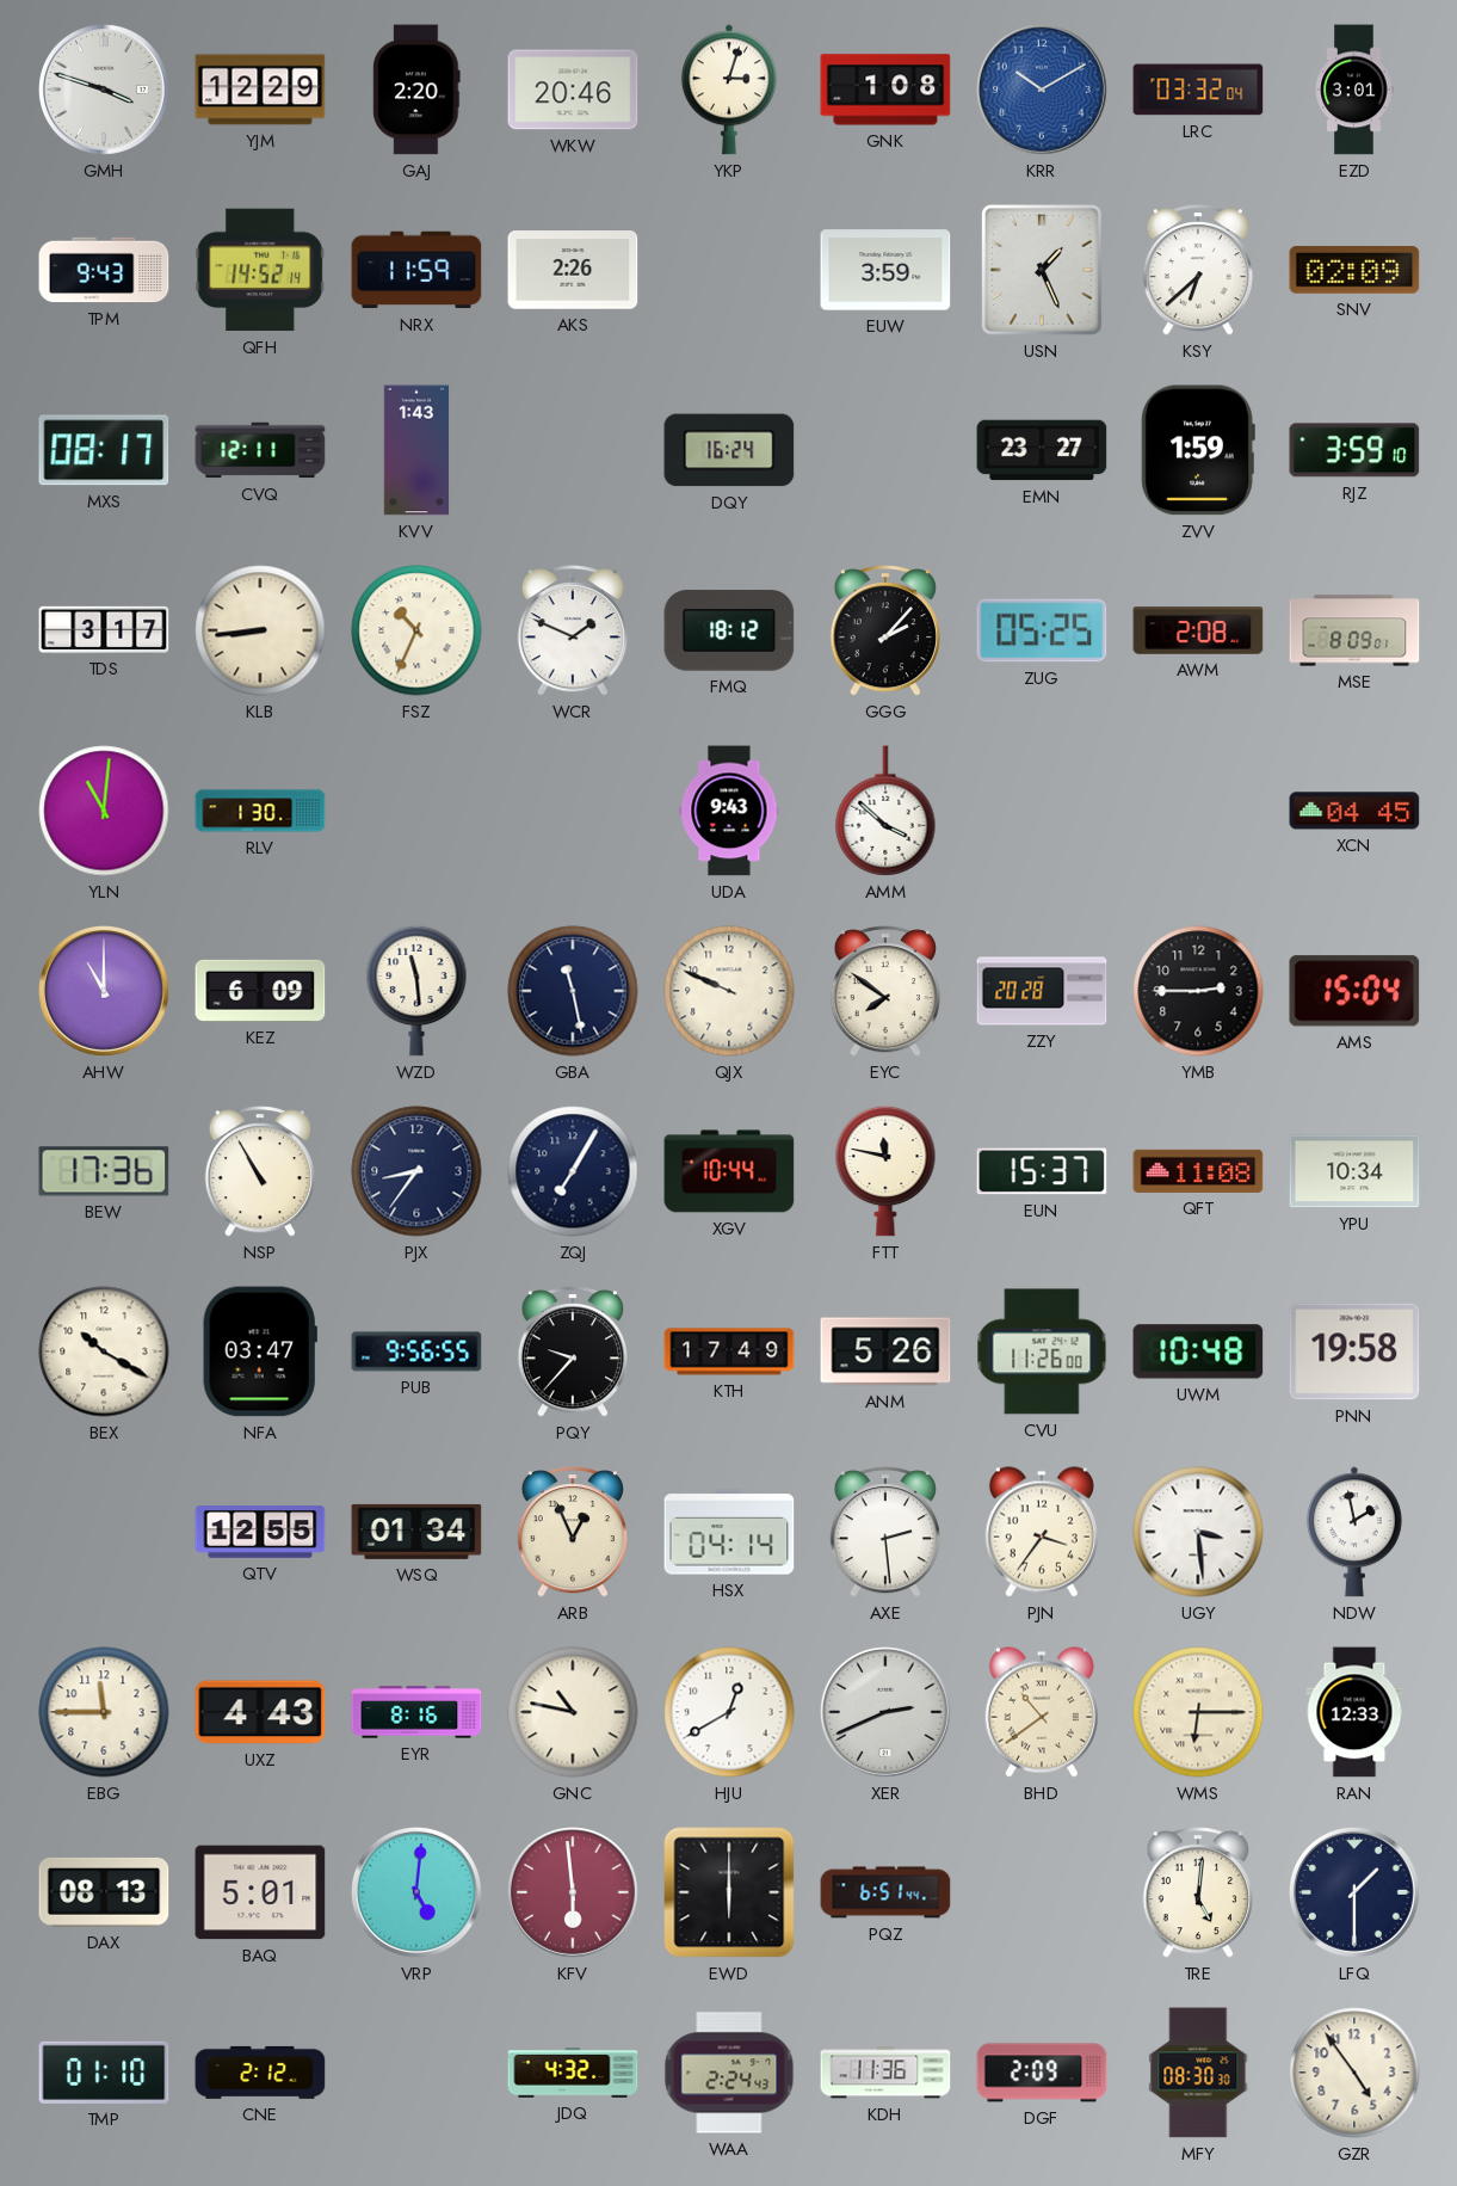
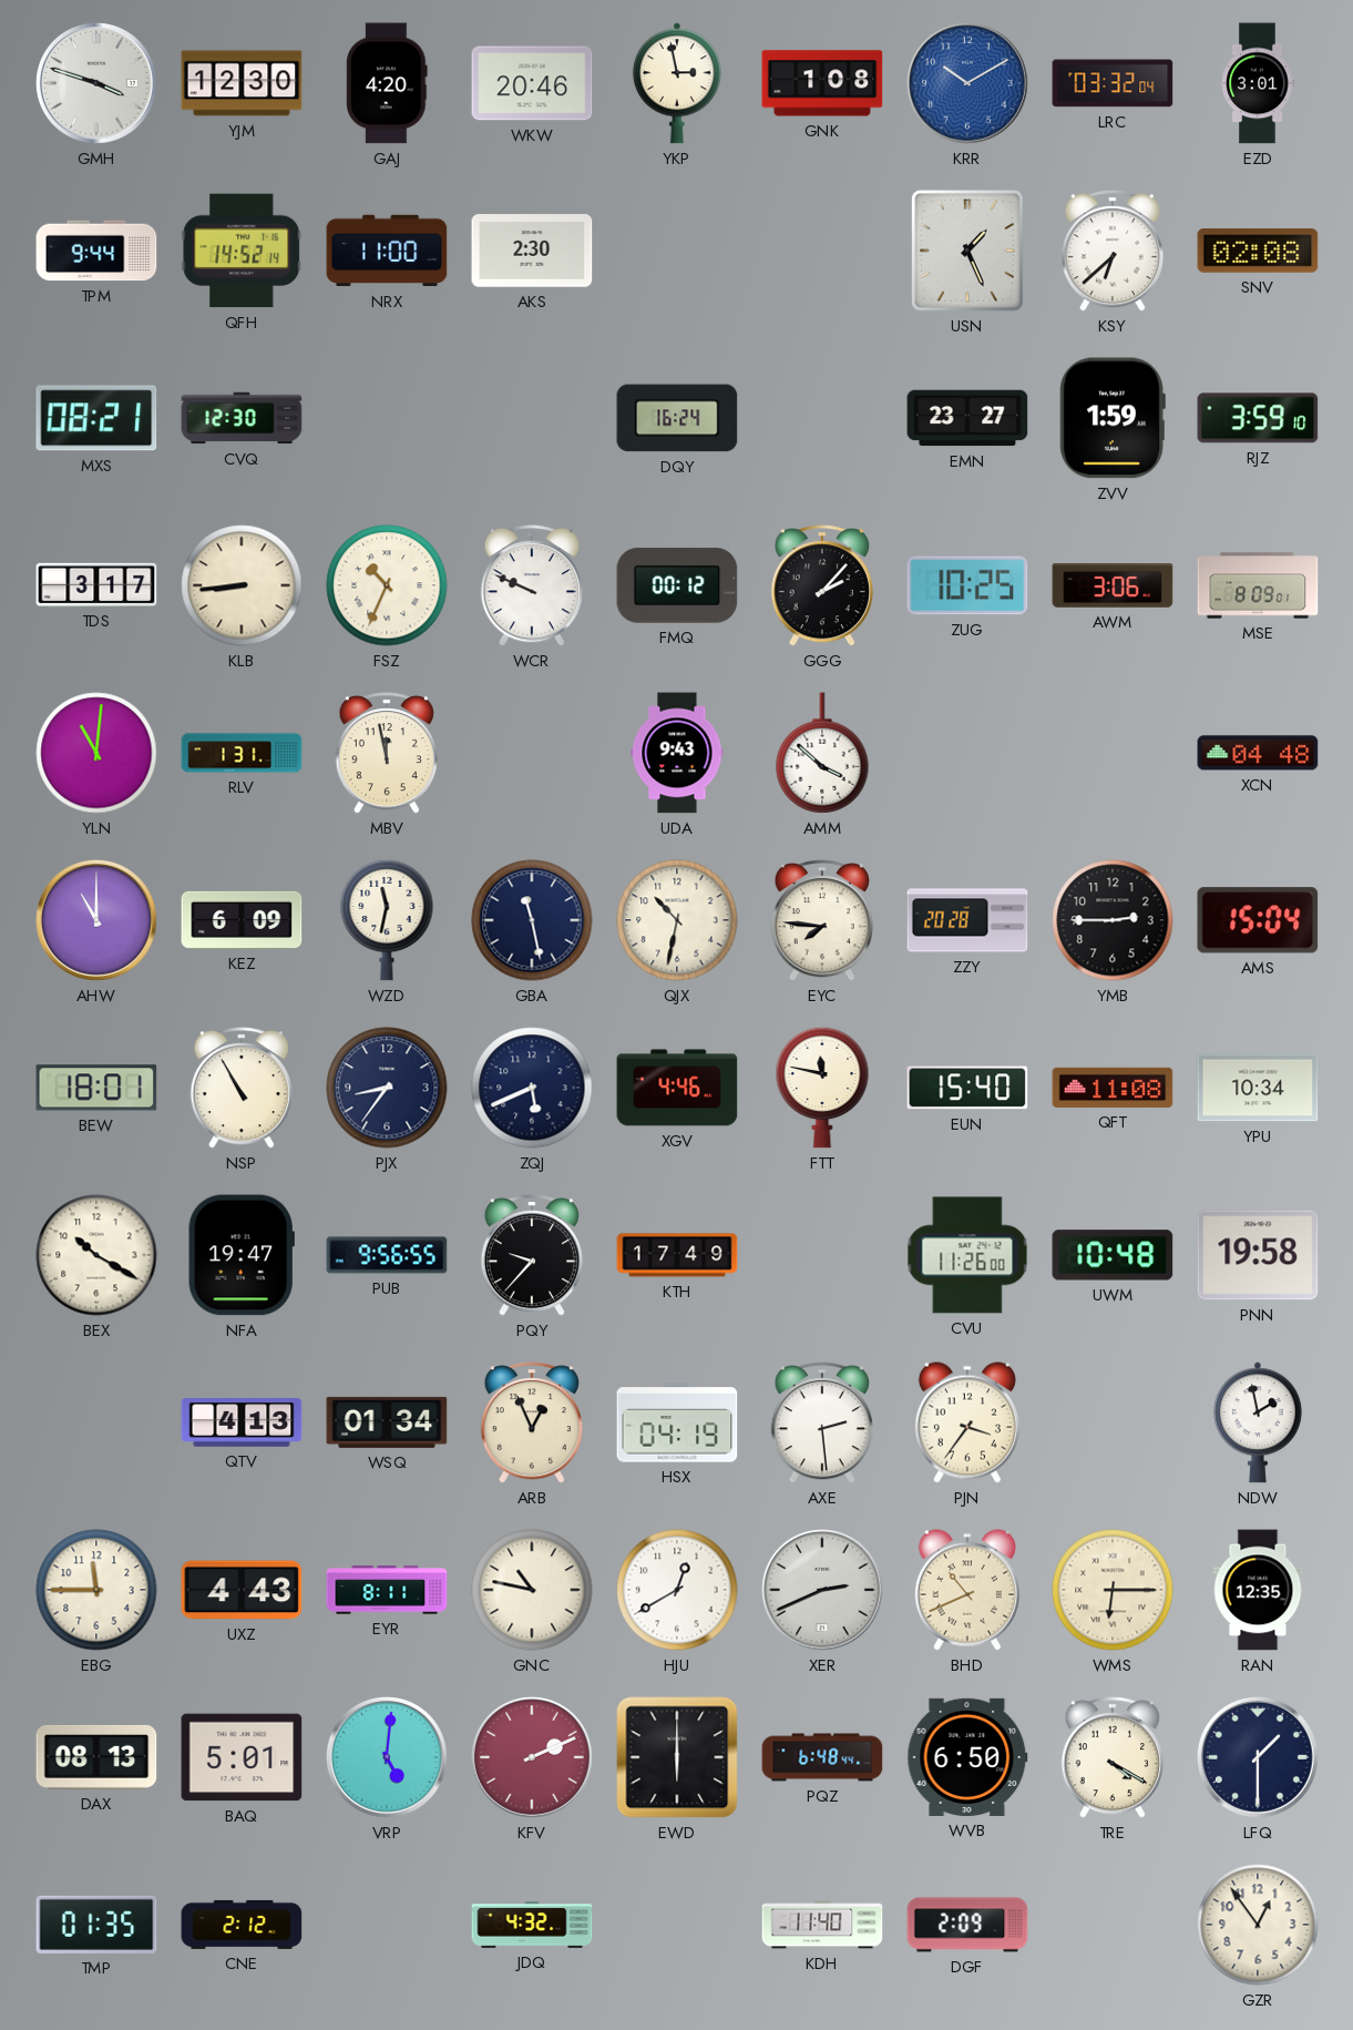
YJM: 12:29 -> 12:30 (242, 83)
GAJ: 2:20 -> 4:20 (387, 83)
YKP: 3:03 -> 2:58 (677, 83)
TPM: 9:43 -> 9:44 (96, 251)
NRX: 11:59 -> 11:00 (387, 251)
AKS: 2:26 -> 2:30 (532, 251)
EUW: 3:59 -> none (885, 270)
SNV: 02:09 -> 02:08 (1258, 251)
MXS: 08:17 -> 08:21 (96, 418)
CVQ: 12:11 -> 12:30 (242, 418)
KVV: 1:43 -> none (416, 450)
WCR: 1:49 -> 9:49 (532, 585)
FMQ: 18:12 -> 00:12 (677, 585)
ZUG: 05:25 -> 10:25 (967, 585)
AWM: 2:08 -> 3:06 (1113, 585)
RLV: 1:30 -> 1:31 (242, 753)
MBV: none -> 11:58 (387, 753)
XCN: 04:45 -> 04:48 (1258, 753)
WZD: 11:29 -> 11:32 (387, 920)
QJX: 9:49 -> 10:32 (677, 920)
EYC: 7:51 -> 7:46 (822, 920)
BEW: 17:36 -> 18:01 (96, 1088)
ZQJ: 7:05 -> 5:41 (532, 1088)
XGV: 10:44 -> 4:46 (677, 1088)
EUN: 15:37 -> 15:40 (967, 1088)
NFA: 03:47 -> 19:47 (242, 1255)
ANM: 5:26 -> none (885, 1351)
QTV: 12:55 -> 4:13 (242, 1422)
HSX: 04:14 -> 04:19 (677, 1422)
UGY: 3:29 -> none (1198, 1532)
EYR: 8:16 -> 8:11 (387, 1590)
BHD: 10:39 -> 10:41 (967, 1590)
RAN: 12:33 -> 12:35 (1258, 1590)
KFV: 5:59 -> 2:11 (532, 1757)
PQZ: 6:51 -> 6:48 (822, 1757)
WVB: none -> 6:50 (967, 1757)
TRE: 5:01 -> 4:20 (1113, 1757)
TMP: 01:10 -> 01:35 (96, 1925)
WAA: 2:24 -> none (729, 2073)
KDH: 11:36 -> 11:40 (822, 1925)
MFY: 08:30 -> none (1198, 2073)
GZR: 4:54 -> 12:54 (1258, 1925)
